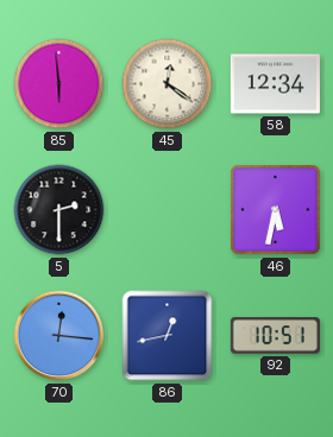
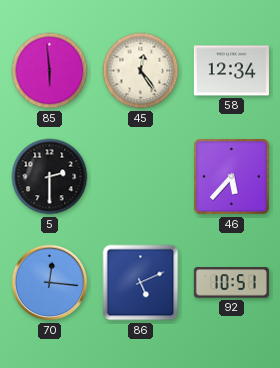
45: 12:21 -> 12:24 (141, 71)
46: 5:32 -> 5:37 (232, 177)
86: 12:43 -> 5:11 (141, 283)
